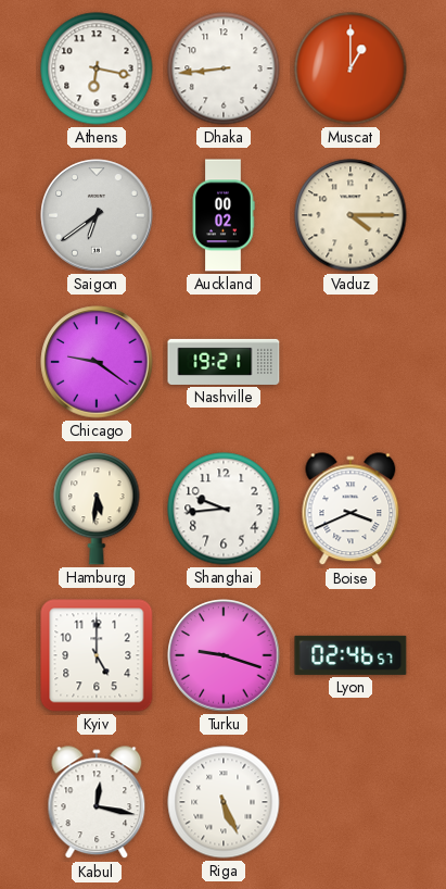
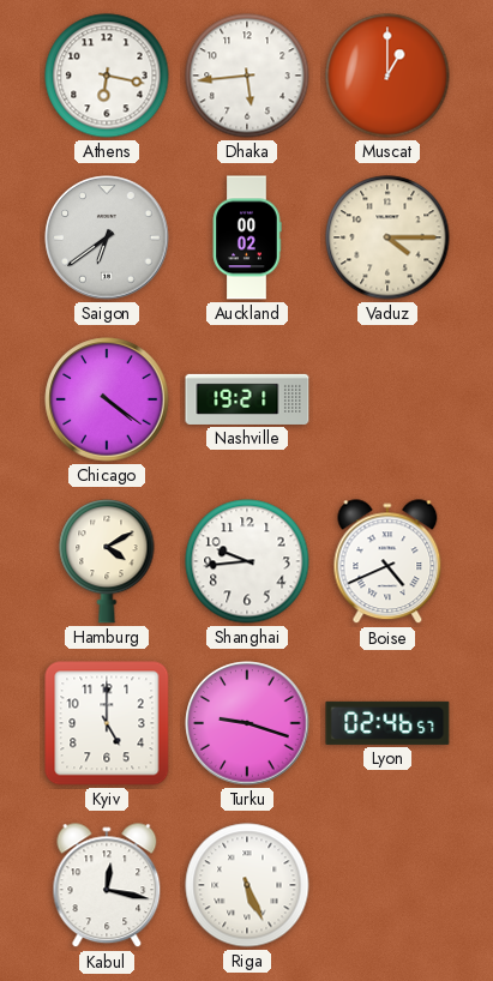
Dhaka: 8:44 -> 5:44 (247, 76)
Chicago: 9:21 -> 4:21 (107, 399)
Hamburg: 5:31 -> 4:10 (107, 561)
Boise: 3:41 -> 4:41 (387, 562)
